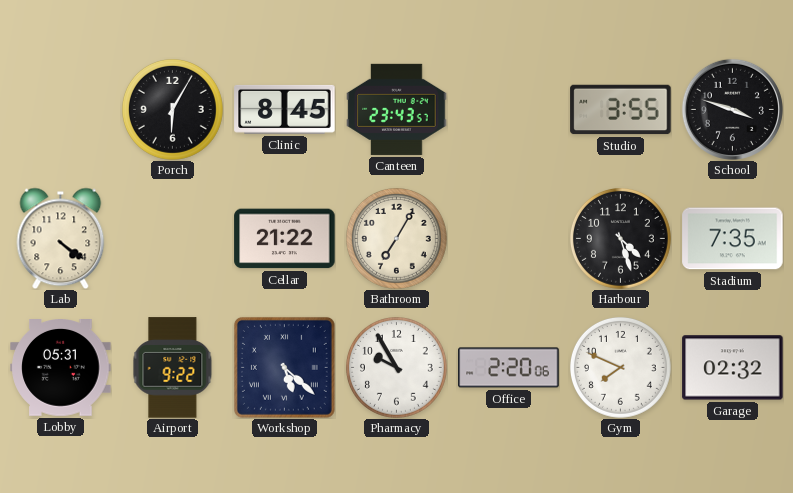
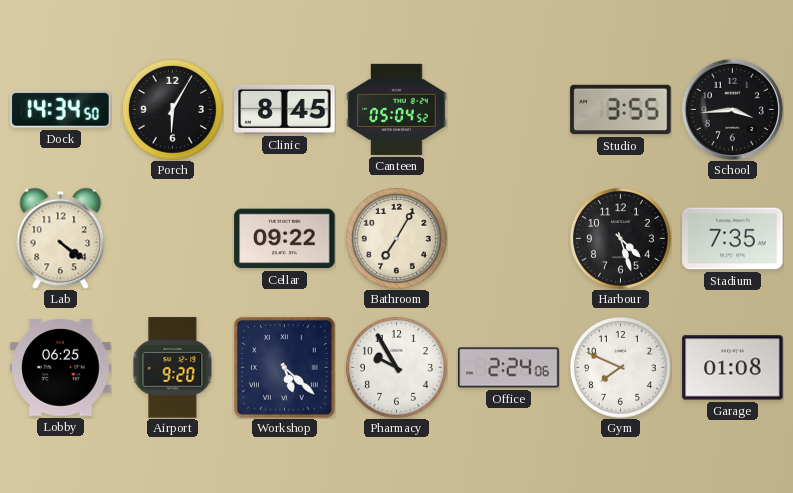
Dock: none -> 14:34 (61, 110)
Canteen: 23:43 -> 05:04 (397, 109)
School: 3:48 -> 3:44 (732, 109)
Cellar: 21:22 -> 09:22 (285, 239)
Lobby: 05:31 -> 06:25 (61, 368)
Airport: 9:22 -> 9:20 (173, 368)
Office: 2:20 -> 2:24 (509, 368)
Garage: 02:32 -> 01:08 (733, 368)
